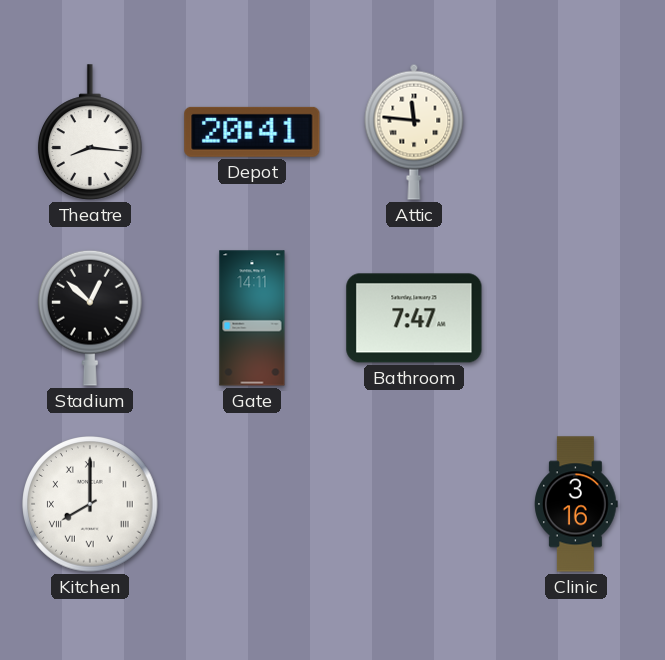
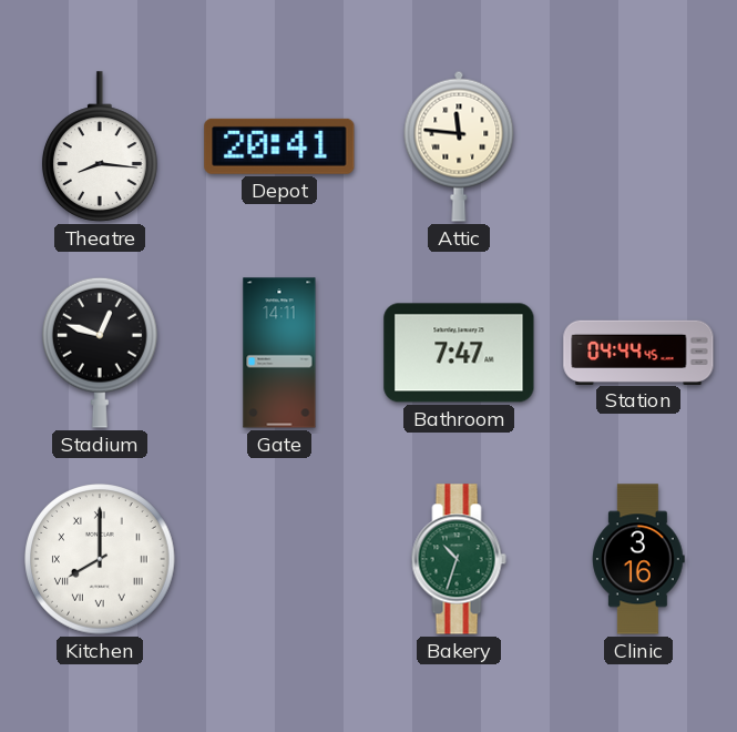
Stadium: 12:52 -> 12:48 (101, 353)
Station: none -> 04:44 (638, 352)
Bakery: none -> 10:33 (459, 559)
